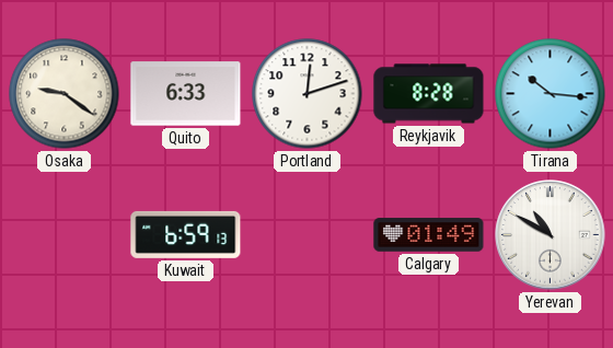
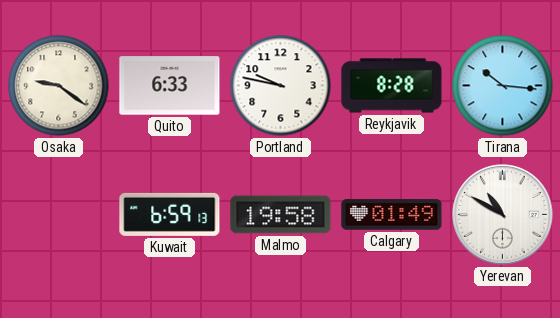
Portland: 12:12 -> 9:47 (281, 86)
Malmo: none -> 19:58 (281, 215)
